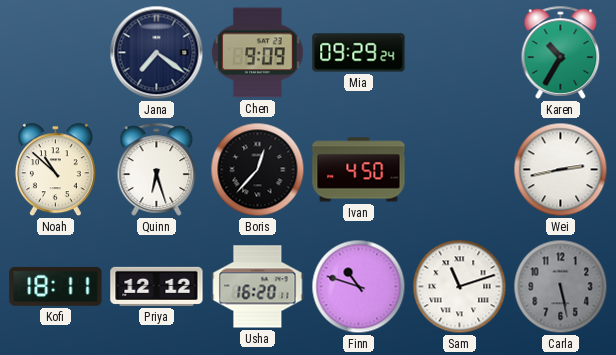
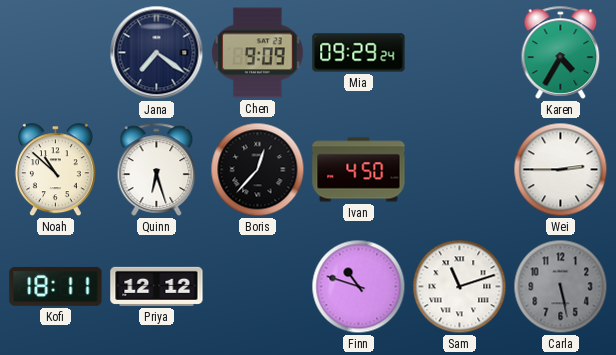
Karen: 10:35 -> 4:35 (561, 52)
Wei: 2:43 -> 2:45 (561, 170)
Usha: 16:20 -> none (258, 287)
